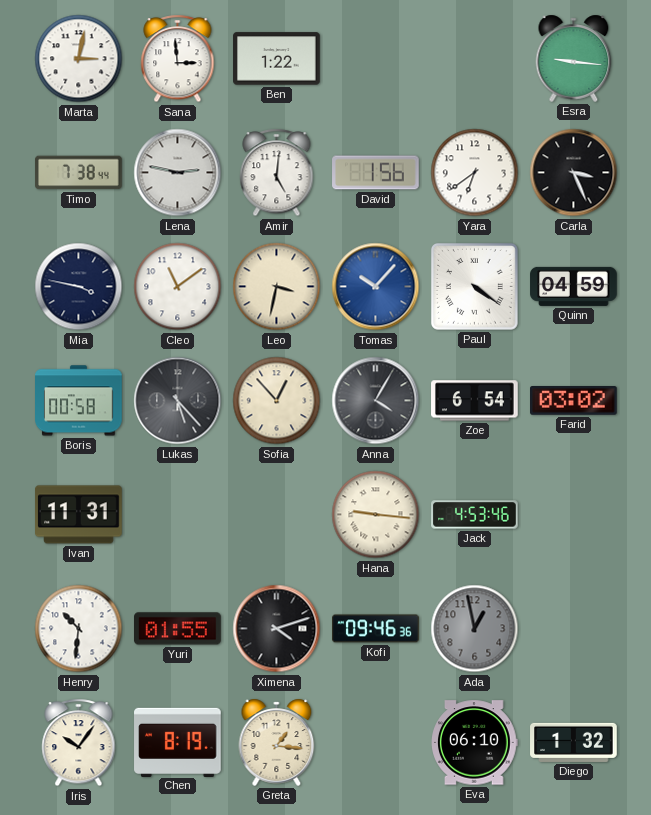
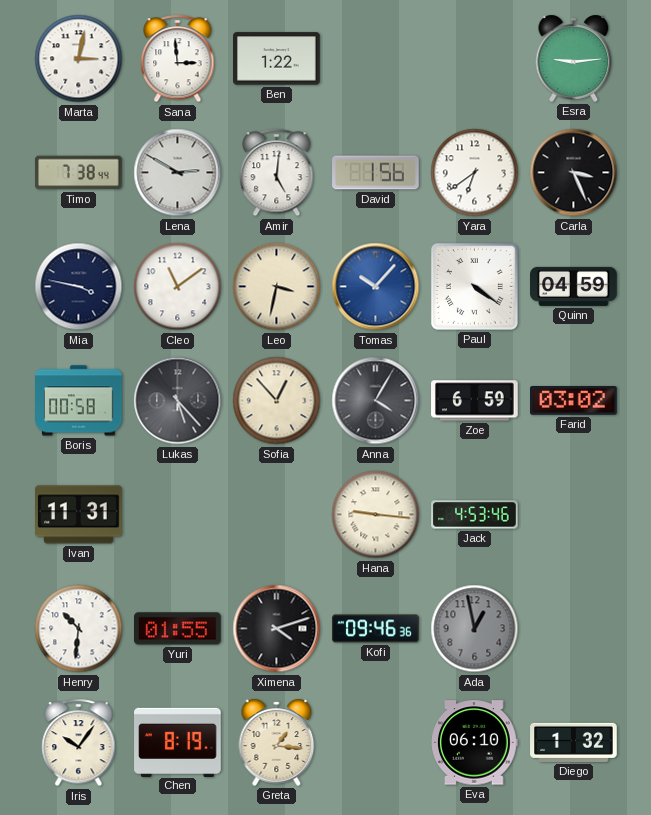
Esra: 9:16 -> 9:14 (574, 58)
Lena: 2:47 -> 2:50 (178, 173)
Zoe: 6:54 -> 6:59 (475, 401)
